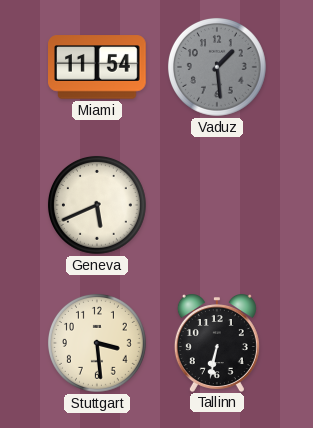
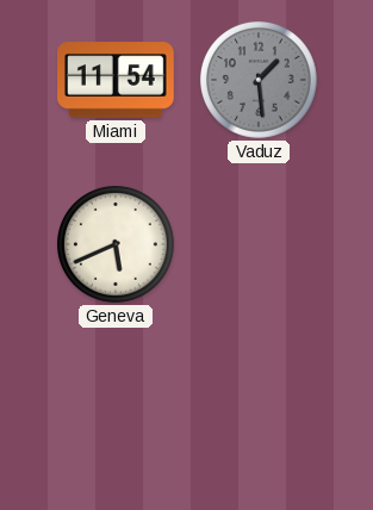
Stuttgart: 3:29 -> none (97, 343)
Tallinn: 6:32 -> none (217, 343)
